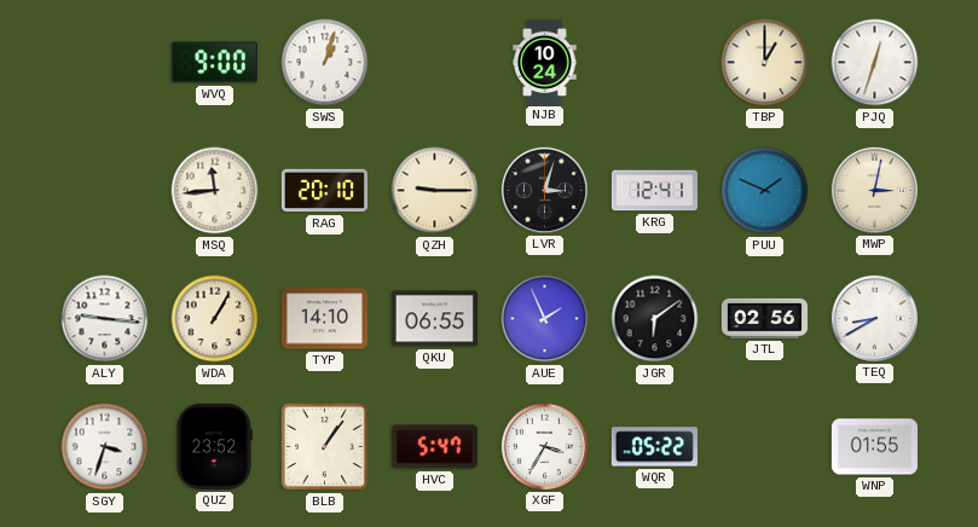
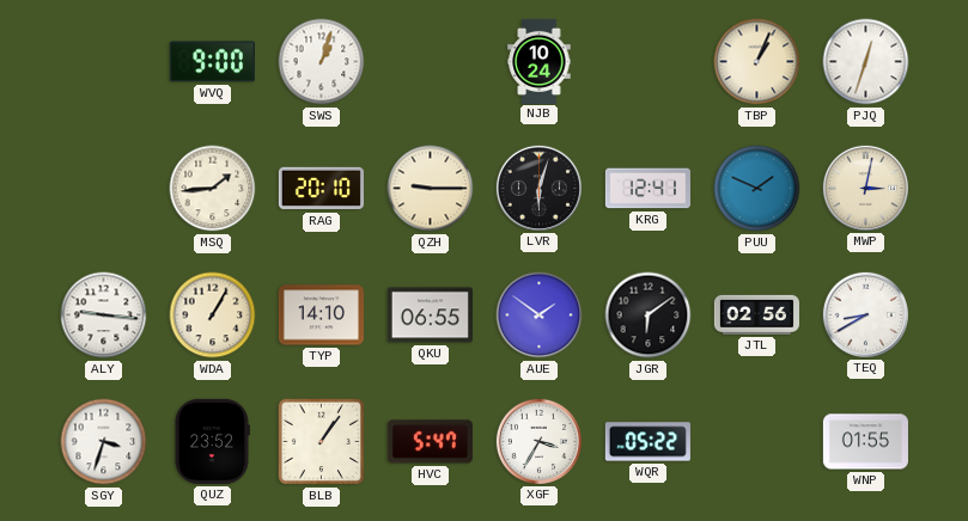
TBP: 1:00 -> 1:04 (757, 62)
MSQ: 11:44 -> 1:44 (213, 189)
LVR: 3:03 -> 6:03 (538, 188)
AUE: 1:56 -> 1:51 (540, 315)
